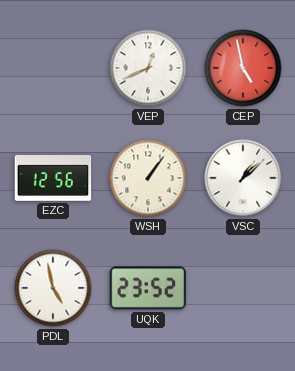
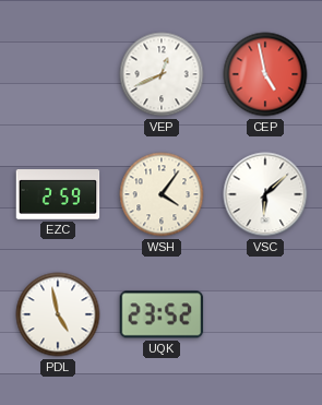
EZC: 12:56 -> 2:59 (58, 195)
WSH: 1:06 -> 4:06 (162, 194)
VSC: 1:08 -> 6:08 (265, 194)
